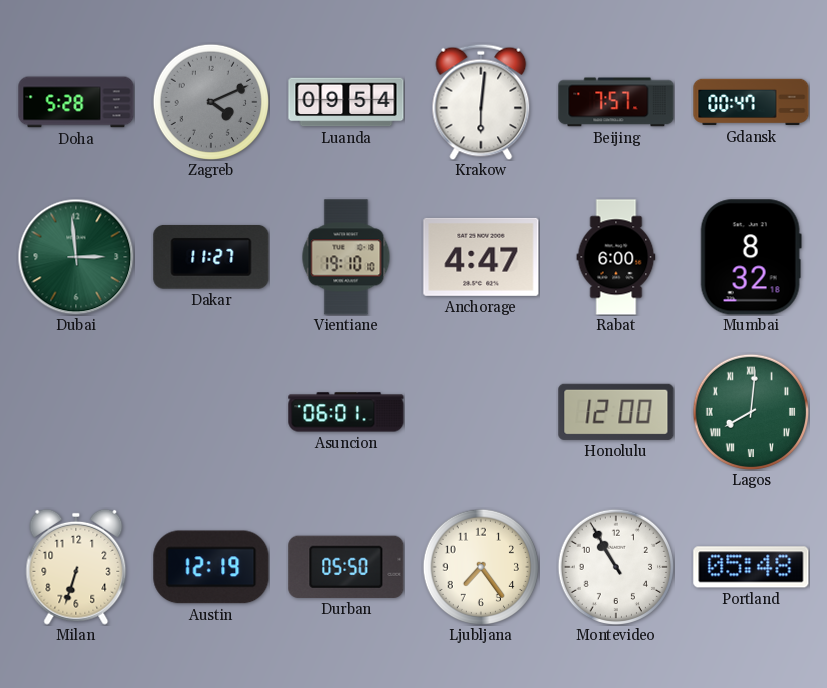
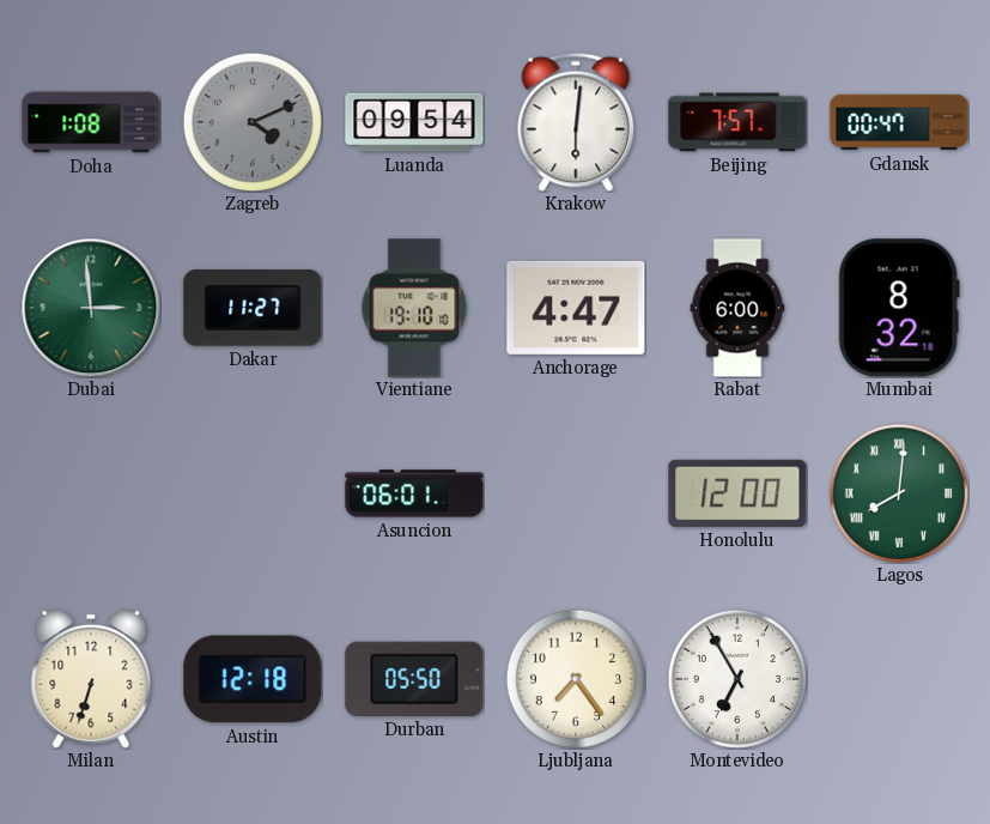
Doha: 5:28 -> 1:08 (91, 122)
Austin: 12:19 -> 12:18 (253, 679)
Montevideo: 10:55 -> 6:55 (737, 679)
Portland: 05:48 -> none (751, 567)
